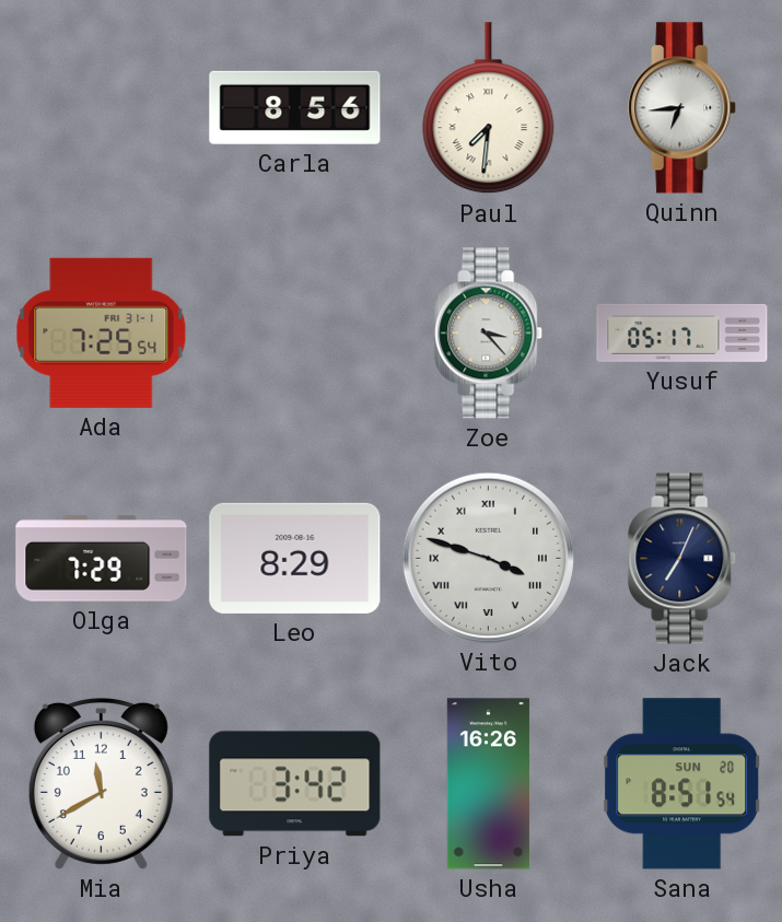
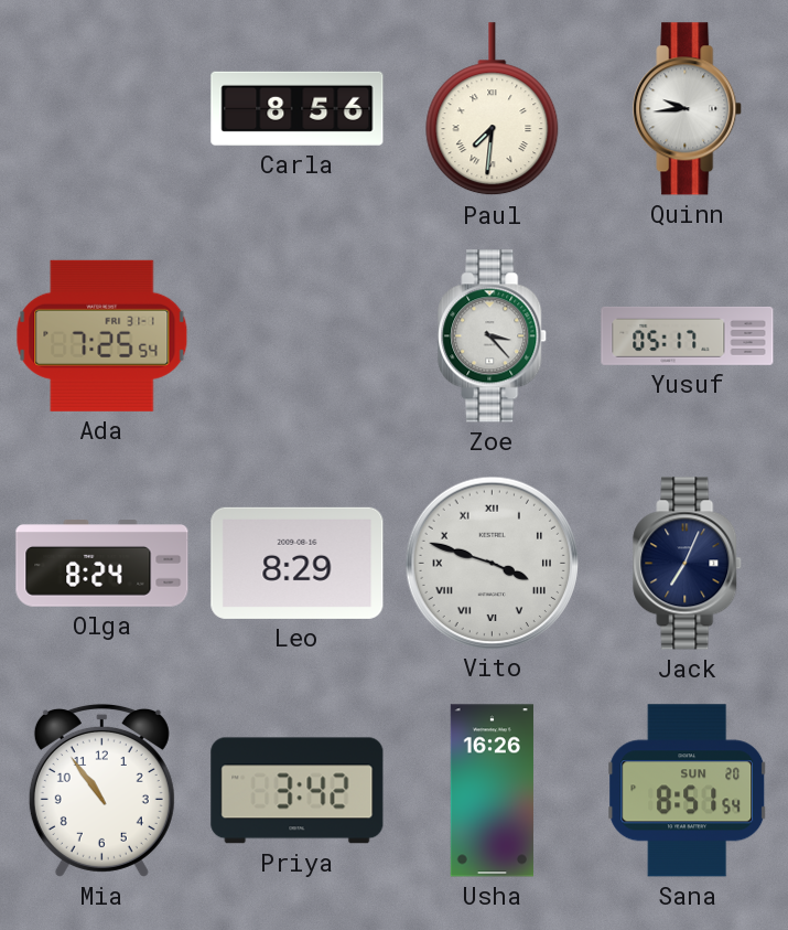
Quinn: 6:44 -> 9:44 (688, 109)
Olga: 7:29 -> 8:24 (102, 564)
Mia: 11:40 -> 10:54 (101, 790)
